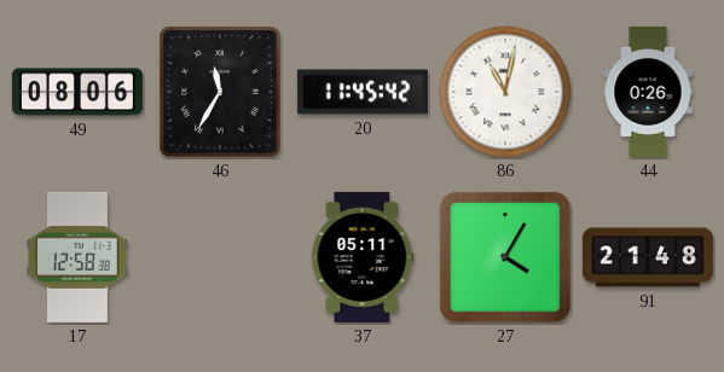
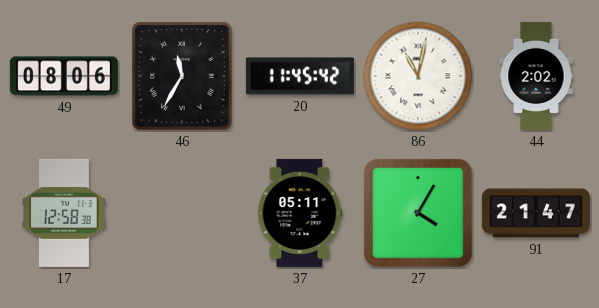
44: 0:26 -> 2:02 (536, 76)
91: 21:48 -> 21:47 (536, 213)
